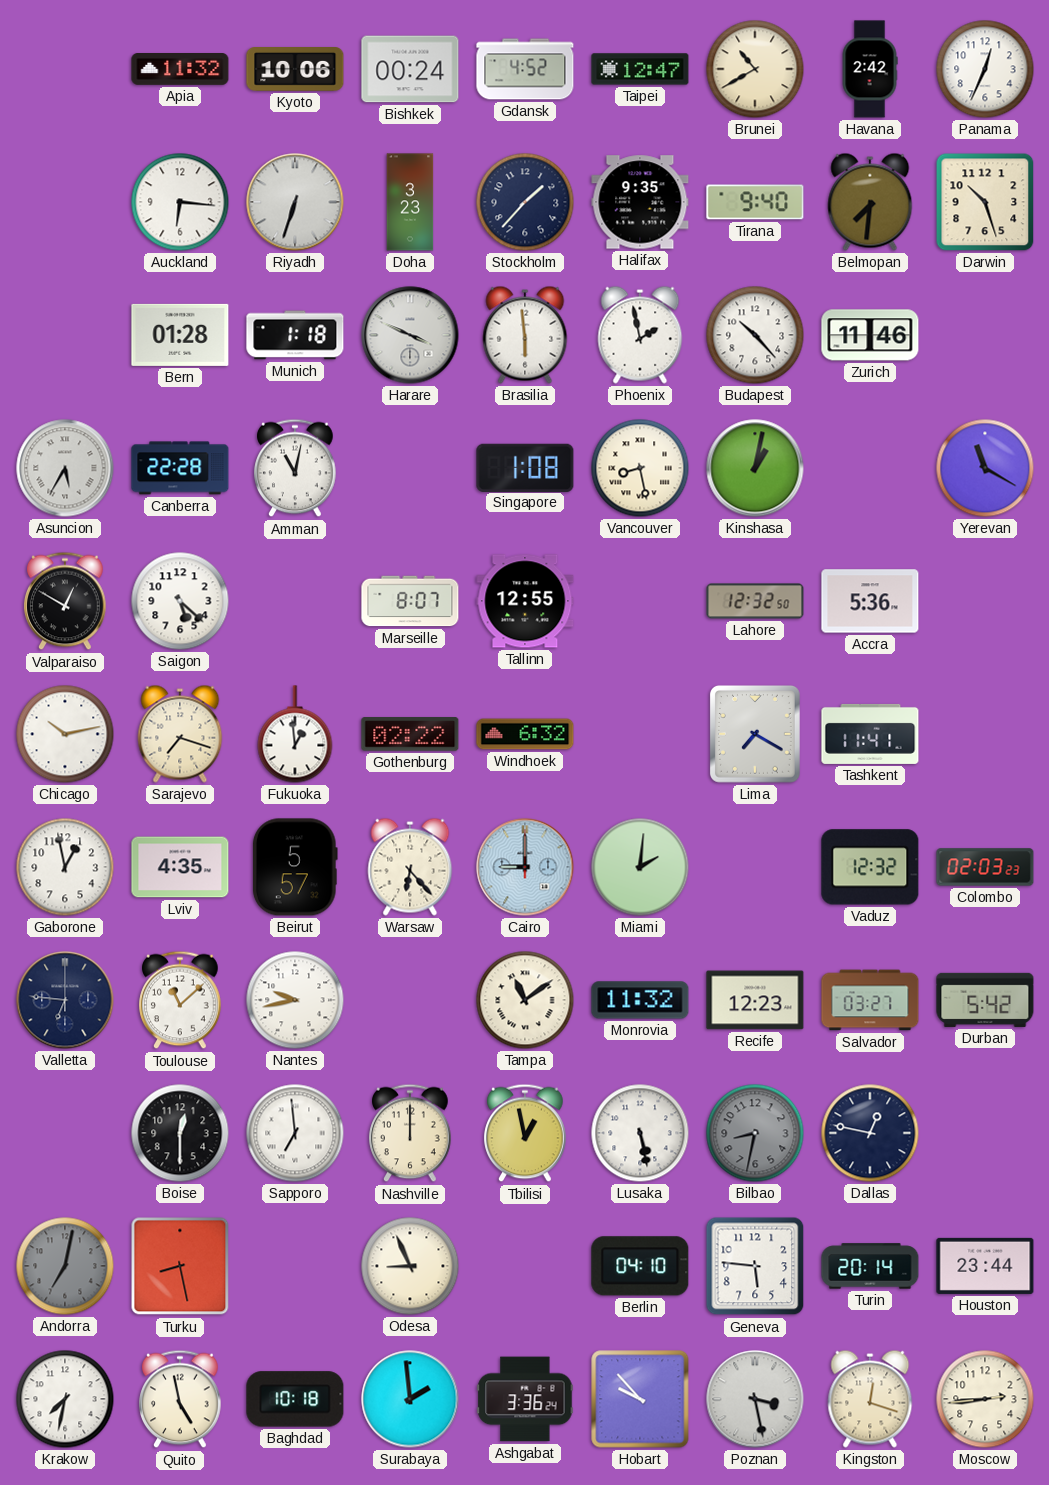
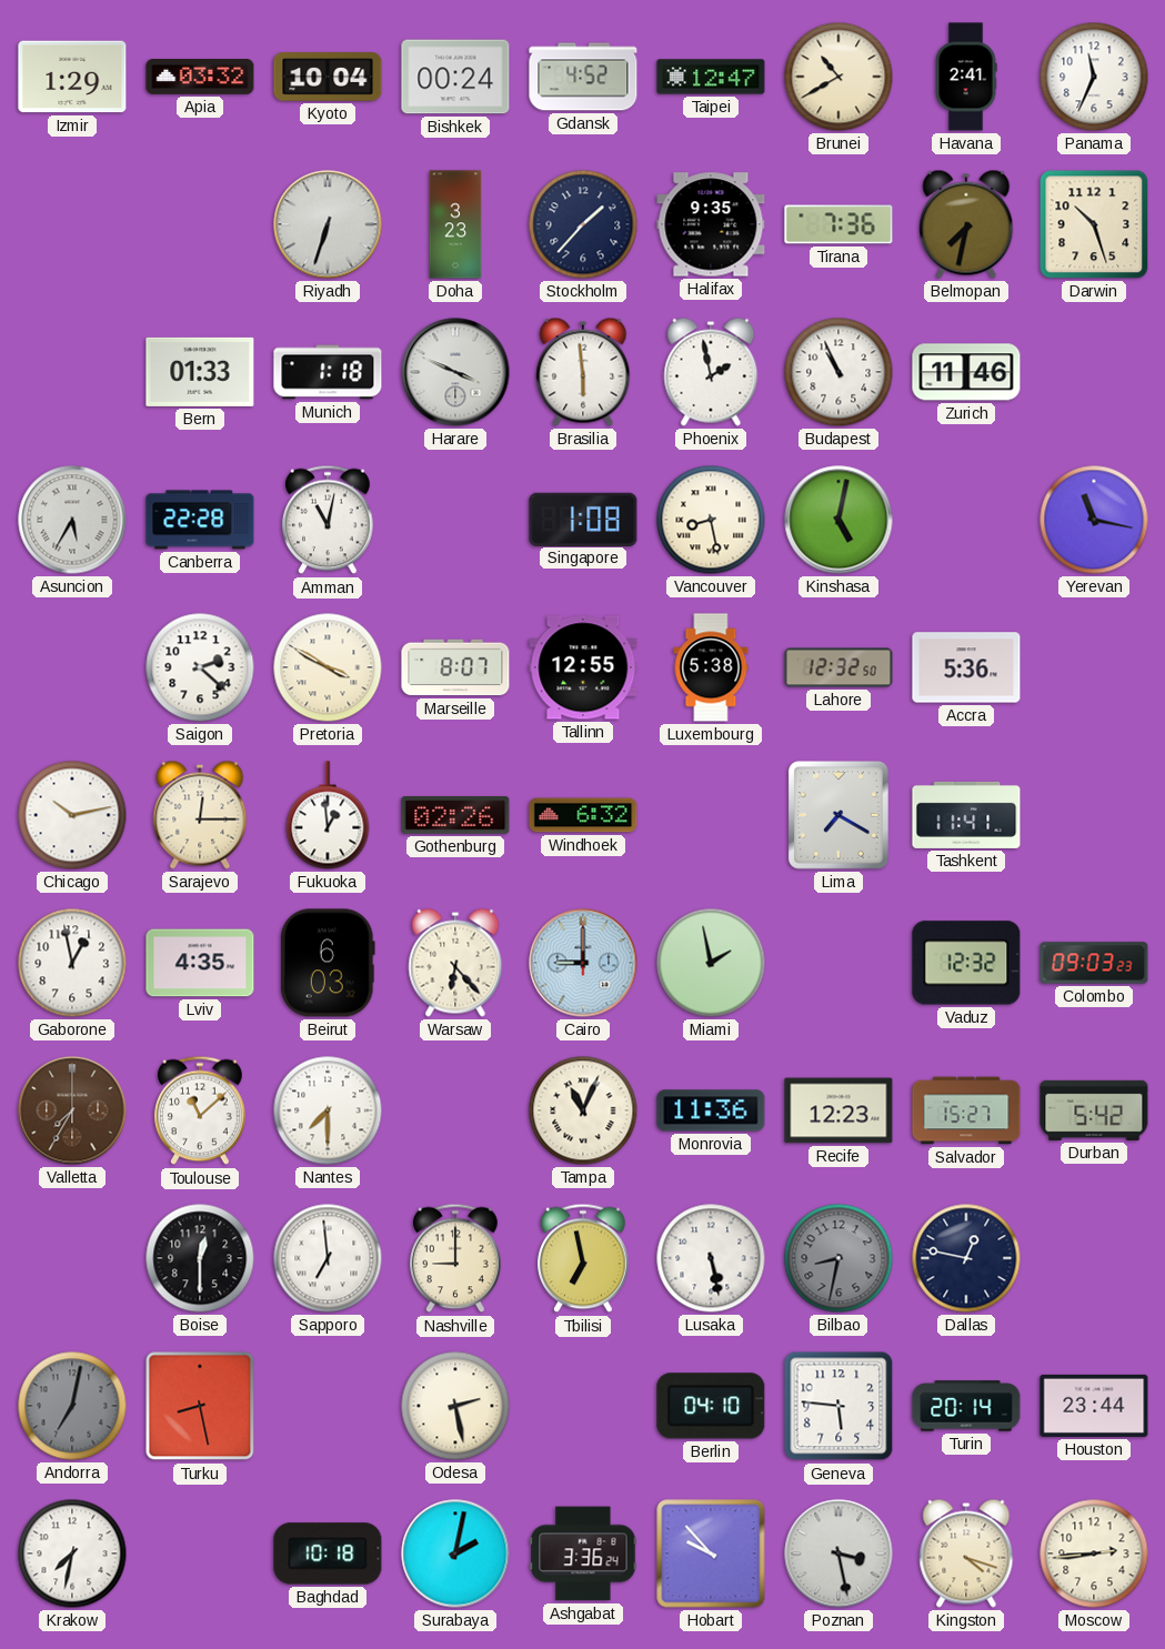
Izmir: none -> 1:29 (72, 77)
Apia: 11:32 -> 03:32 (200, 77)
Kyoto: 10:06 -> 10:04 (328, 78)
Havana: 2:42 -> 2:41 (966, 77)
Panama: 12:34 -> 11:34 (1094, 77)
Auckland: 6:16 -> none (180, 202)
Tirana: 9:40 -> 7:36 (838, 224)
Belmopan: 7:31 -> 7:32 (966, 224)
Bern: 01:28 -> 01:33 (200, 372)
Budapest: 10:23 -> 10:56 (838, 372)
Kinshasa: 1:02 -> 5:02 (838, 520)
Yerevan: 11:20 -> 11:17 (1094, 520)
Valparaiso: 12:50 -> none (65, 601)
Saigon: 5:22 -> 2:22 (200, 667)
Pretoria: none -> 3:50 (328, 667)
Luxembourg: none -> 5:38 (711, 667)
Sarajevo: 7:18 -> 12:15 (200, 815)
Gothenburg: 02:22 -> 02:26 (455, 815)
Beirut: 5:57 -> 6:03 (328, 963)
Miami: 2:01 -> 1:58 (711, 963)
Colombo: 02:03 -> 09:03 (1094, 963)
Valletta: 6:46 -> 7:35 (72, 1110)
Valletta dial: navy -> brown (72, 1110)
Nantes: 9:43 -> 7:30 (328, 1110)
Tampa: 11:09 -> 11:04 (583, 1110)
Monrovia: 11:32 -> 11:36 (711, 1110)
Salvador: 03:27 -> 15:27 (966, 1110)
Nashville: 12:00 -> 9:00 (455, 1258)
Tbilisi: 12:58 -> 6:58 (583, 1258)
Odesa: 8:56 -> 2:28 (455, 1406)
Quito: 4:58 -> none (180, 1399)
Surabaya: 1:59 -> 2:02 (455, 1554)
Kingston: 12:18 -> 4:18 (966, 1554)
